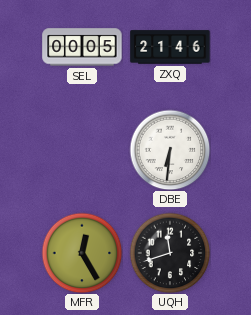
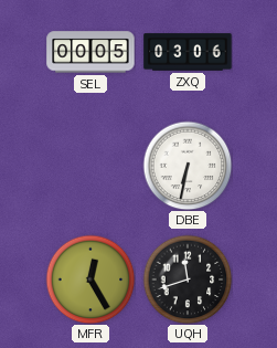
ZXQ: 21:46 -> 03:06 (188, 52)
DBE: 6:31 -> 6:32 (188, 166)
